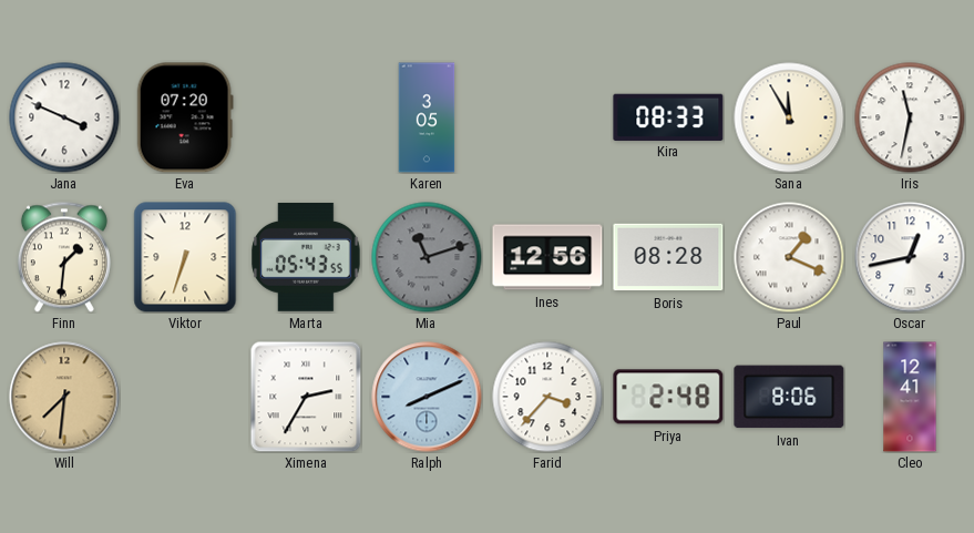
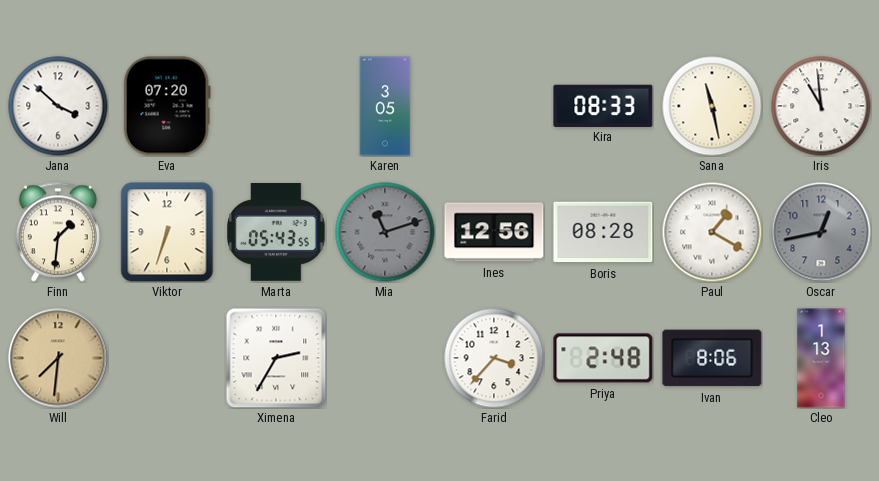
Jana: 3:49 -> 3:52 (58, 106)
Sana: 11:55 -> 11:28 (712, 106)
Iris: 11:32 -> 10:59 (821, 106)
Paul: 1:19 -> 1:20 (712, 232)
Oscar dial: white -> grey (821, 232)
Ralph: 8:11 -> none (427, 397)
Cleo: 12:41 -> 1:13 (821, 358)
